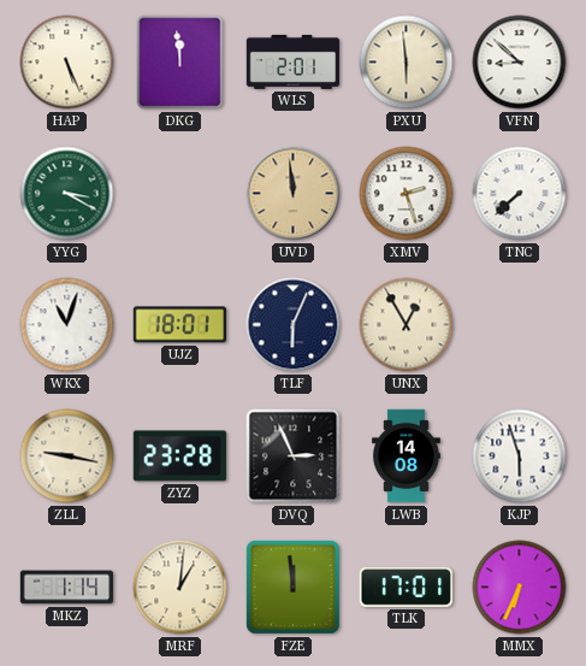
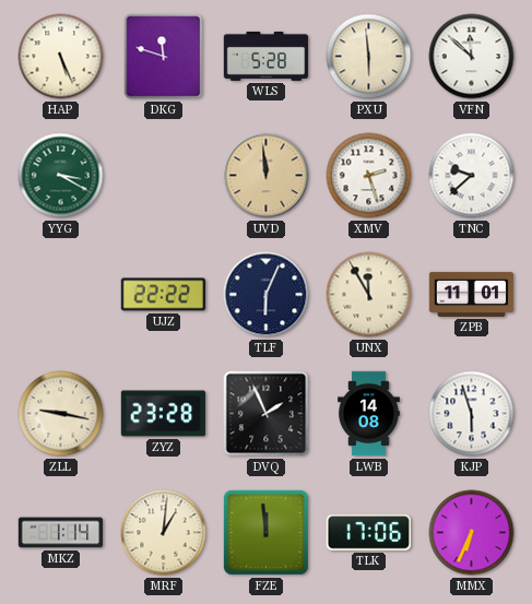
DKG: 11:59 -> 11:48 (164, 57)
WLS: 2:01 -> 5:28 (267, 56)
VFN: 8:52 -> 11:52 (472, 57)
TNC: 7:38 -> 9:38 (472, 176)
WKX: 11:03 -> none (67, 325)
UJZ: 18:01 -> 22:22 (164, 295)
UNX: 12:55 -> 11:55 (369, 295)
ZPB: none -> 11:01 (472, 294)
DVQ: 2:56 -> 1:56 (267, 414)
TLK: 17:01 -> 17:06 (368, 532)
